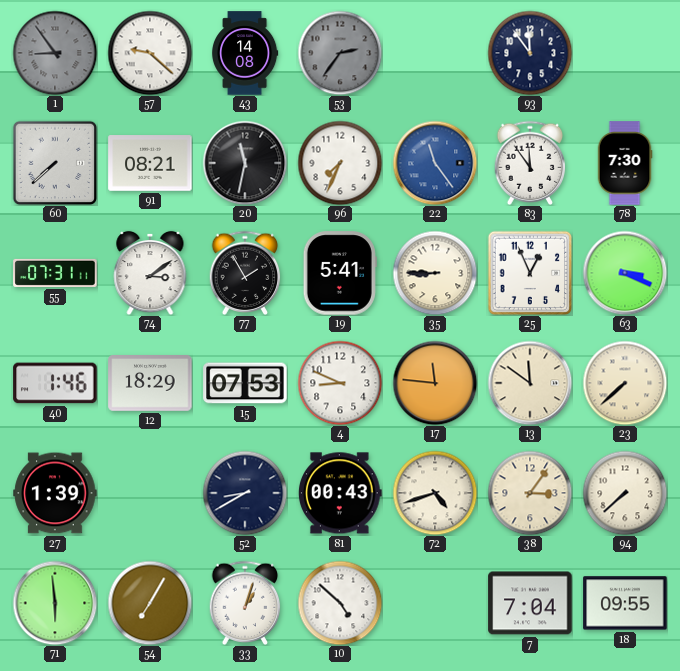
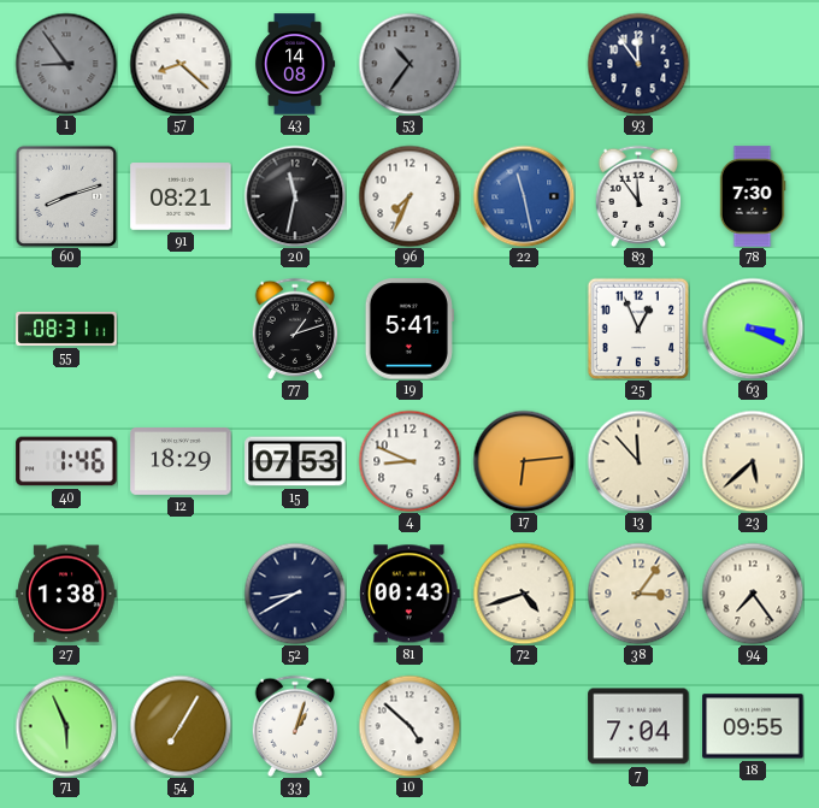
57: 9:22 -> 8:22 (181, 64)
53: 2:36 -> 10:36 (409, 64)
60: 7:38 -> 8:12 (66, 196)
22: 11:24 -> 11:28 (524, 196)
55: 07:31 -> 08:31 (66, 329)
74: 3:09 -> none (150, 273)
77: 1:55 -> 1:12 (295, 328)
35: 8:45 -> none (435, 273)
17: 11:46 -> 6:14 (524, 461)
13: 11:51 -> 11:53 (638, 461)
23: 7:38 -> 5:38 (753, 461)
27: 1:39 -> 1:38 (66, 594)
94: 7:38 -> 7:24 (753, 594)
71: 5:59 -> 5:56 (66, 726)
